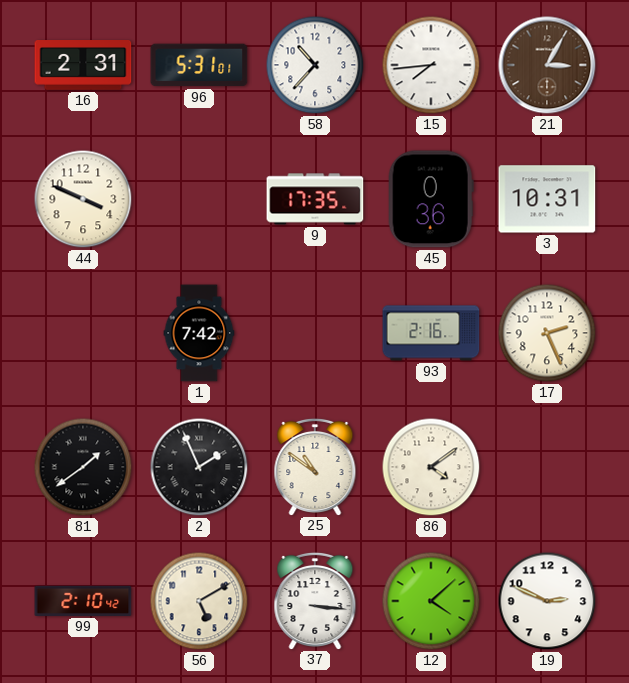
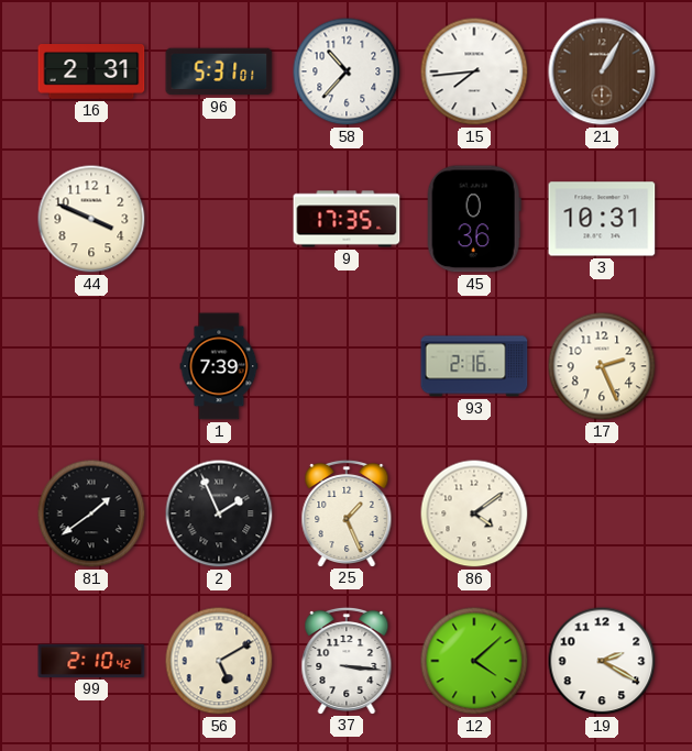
21: 3:05 -> 1:05 (602, 71)
1: 7:42 -> 7:39 (219, 366)
25: 10:51 -> 1:26 (347, 512)
19: 2:49 -> 2:20 (602, 661)
